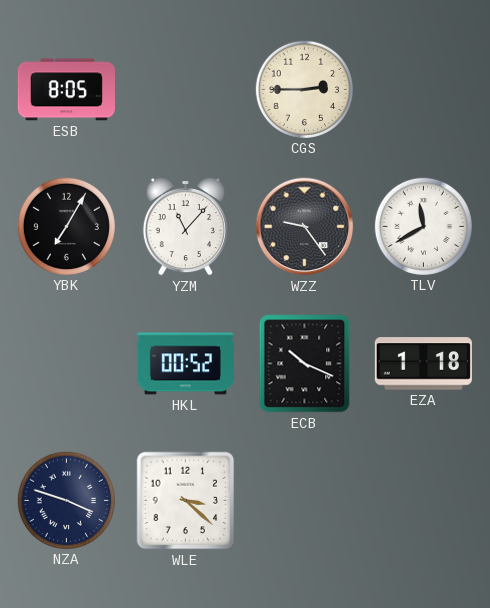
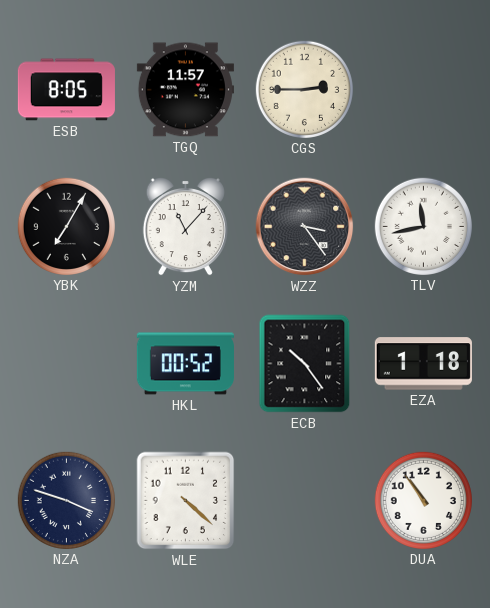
TGQ: none -> 11:57 (185, 90)
WZZ: 9:24 -> 3:24 (305, 227)
TLV: 11:40 -> 11:43 (423, 226)
ECB: 10:19 -> 10:24 (305, 364)
WLE: 3:22 -> 4:22 (186, 501)
DUA: none -> 10:54 (423, 500)
